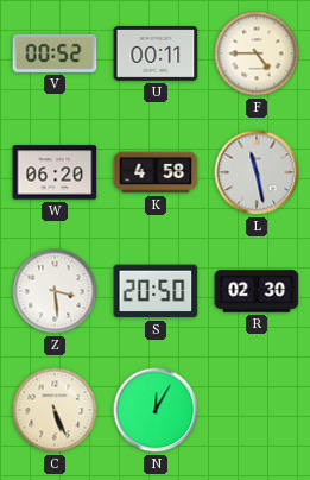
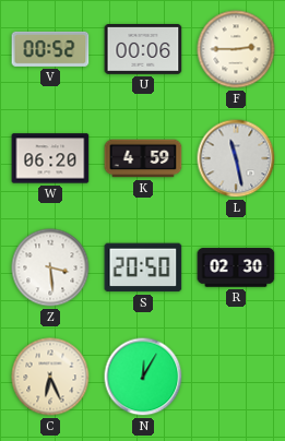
U: 00:11 -> 00:06 (143, 50)
F: 4:45 -> 2:45 (236, 49)
K: 4:58 -> 4:59 (143, 158)
C: 5:26 -> 6:26 (50, 377)
